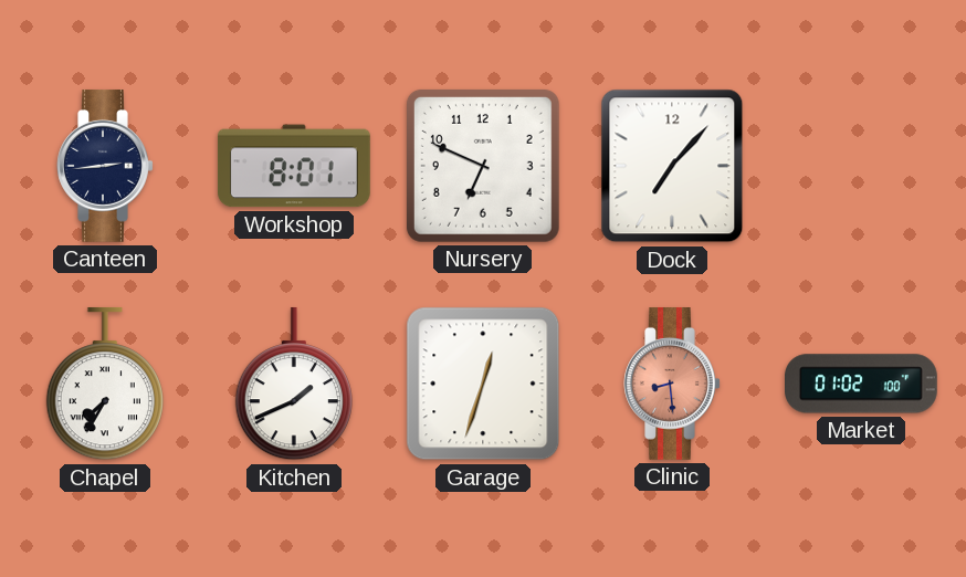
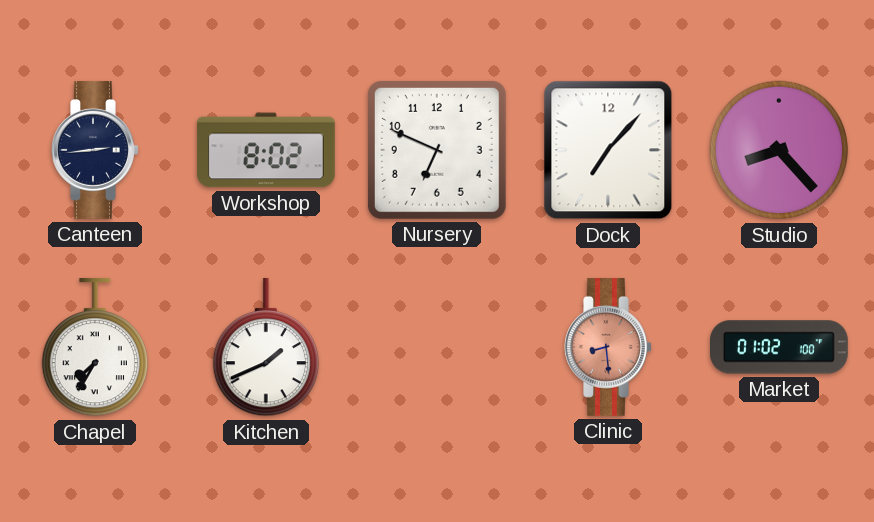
Workshop: 8:01 -> 8:02 (266, 150)
Studio: none -> 8:23 (779, 150)
Garage: 12:33 -> none (483, 384)
